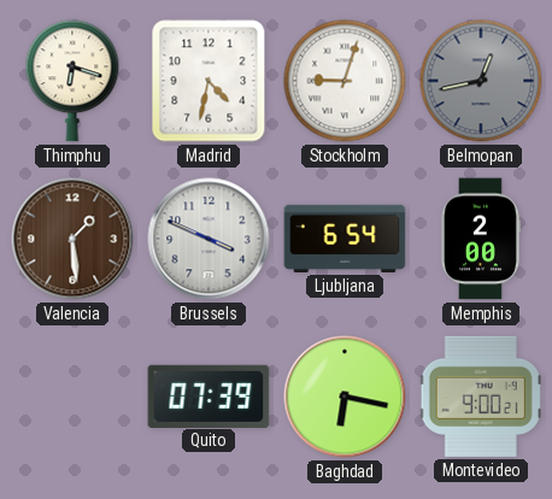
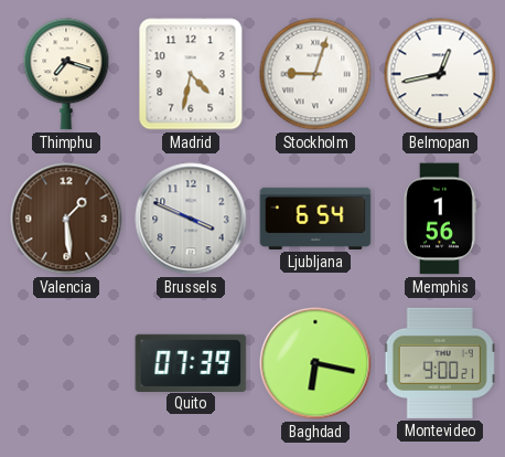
Thimphu: 6:18 -> 7:18 (66, 74)
Belmopan dial: grey -> white (440, 74)
Memphis: 2:00 -> 1:56 (439, 219)
